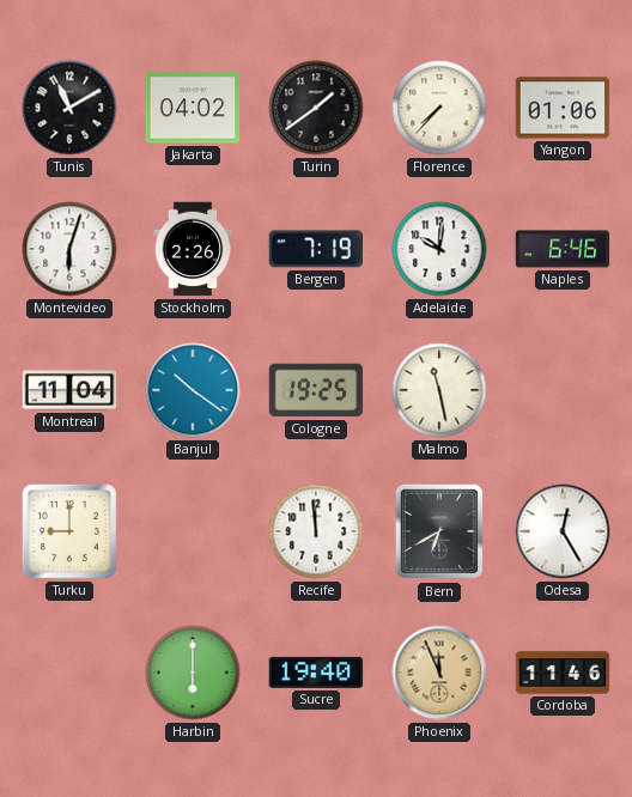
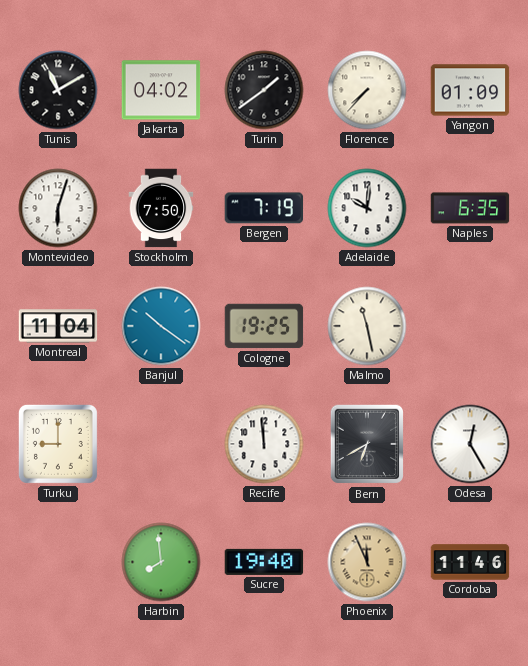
Yangon: 01:06 -> 01:09 (470, 90)
Stockholm: 2:26 -> 7:50 (161, 208)
Naples: 6:46 -> 6:35 (470, 208)
Harbin: 6:00 -> 7:59 (161, 562)
